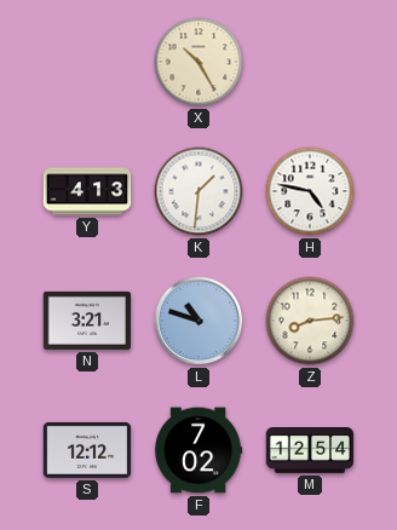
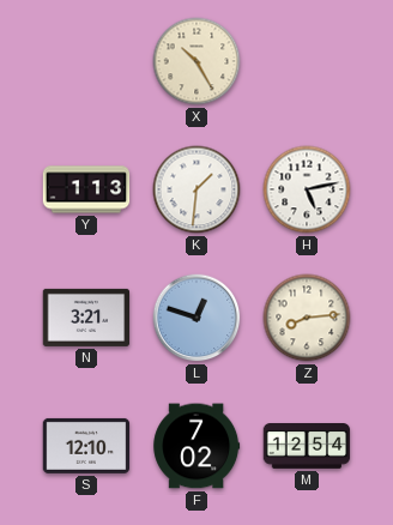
Y: 4:13 -> 1:13 (86, 189)
H: 4:47 -> 5:13 (307, 189)
L: 10:48 -> 12:48 (196, 318)
S: 12:12 -> 12:10 (86, 446)
